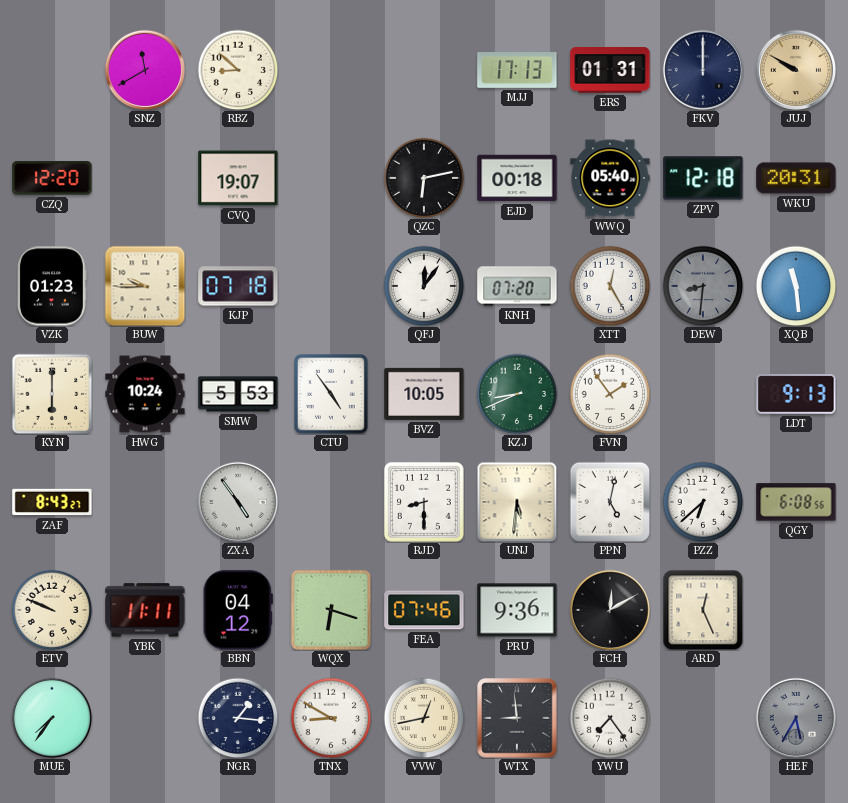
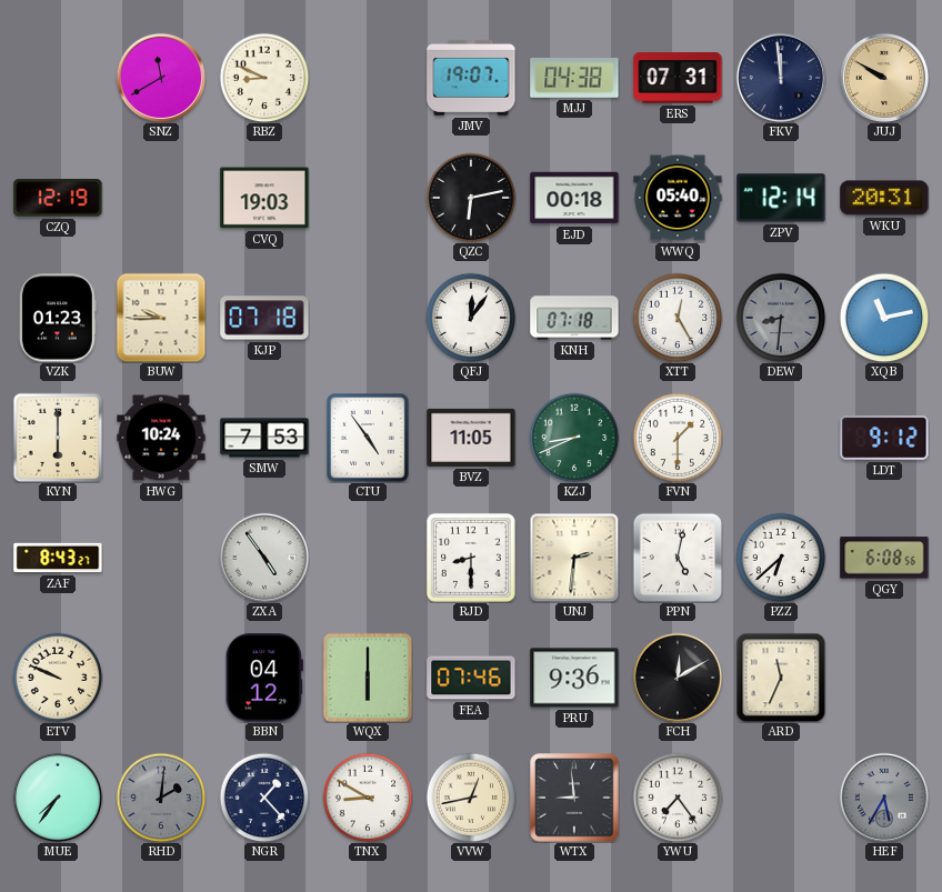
RBZ: 8:52 -> 8:49 (264, 78)
JMV: none -> 19:07 (471, 78)
MJJ: 17:13 -> 04:38 (574, 79)
ERS: 01:31 -> 07:31 (678, 78)
FKV: 12:00 -> 11:59 (781, 78)
CZQ: 12:20 -> 12:19 (58, 198)
CVQ: 19:07 -> 19:03 (264, 198)
ZPV: 12:18 -> 12:14 (781, 198)
KNH: 07:20 -> 07:18 (574, 318)
XQB: 11:29 -> 11:13 (884, 318)
SMW: 5:53 -> 7:53 (264, 438)
BVZ: 10:05 -> 11:05 (471, 438)
FVN: 1:54 -> 1:30 (678, 438)
LDT: 9:13 -> 9:12 (884, 439)
UNJ: 5:31 -> 2:31 (574, 558)
YBK: 11:11 -> none (145, 610)
WQX: 6:18 -> 6:00 (368, 678)
ARD: 12:26 -> 11:34 (781, 678)
RHD: none -> 2:01 (161, 798)
NGR: 1:16 -> 1:23 (264, 798)
